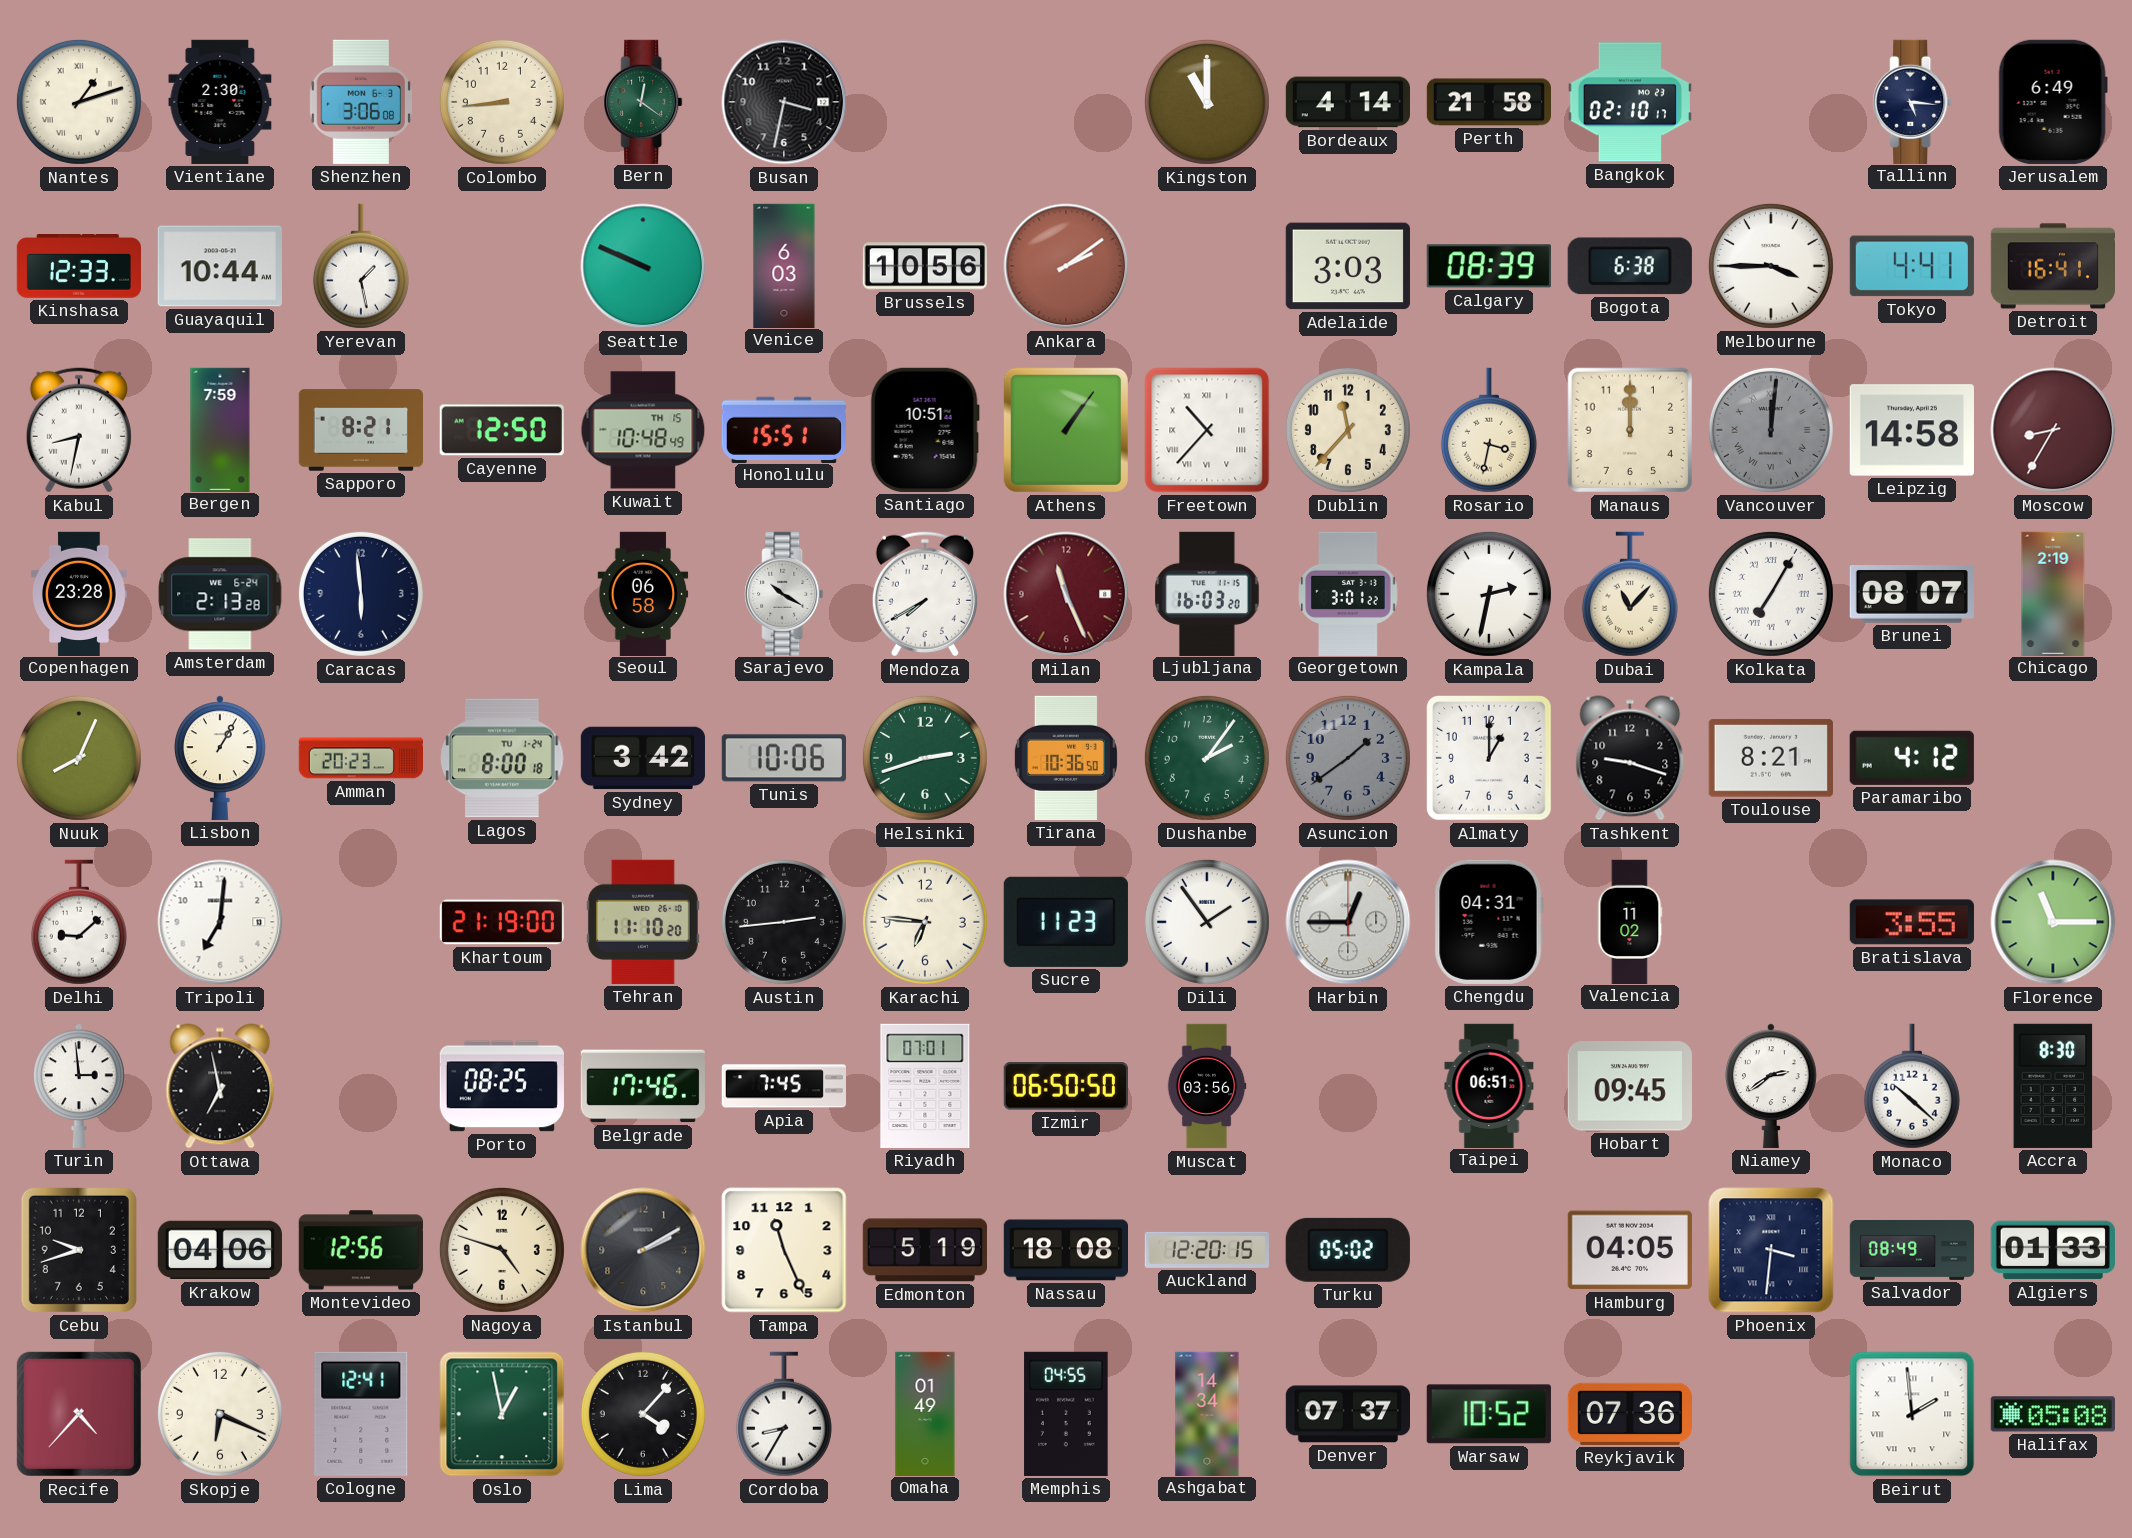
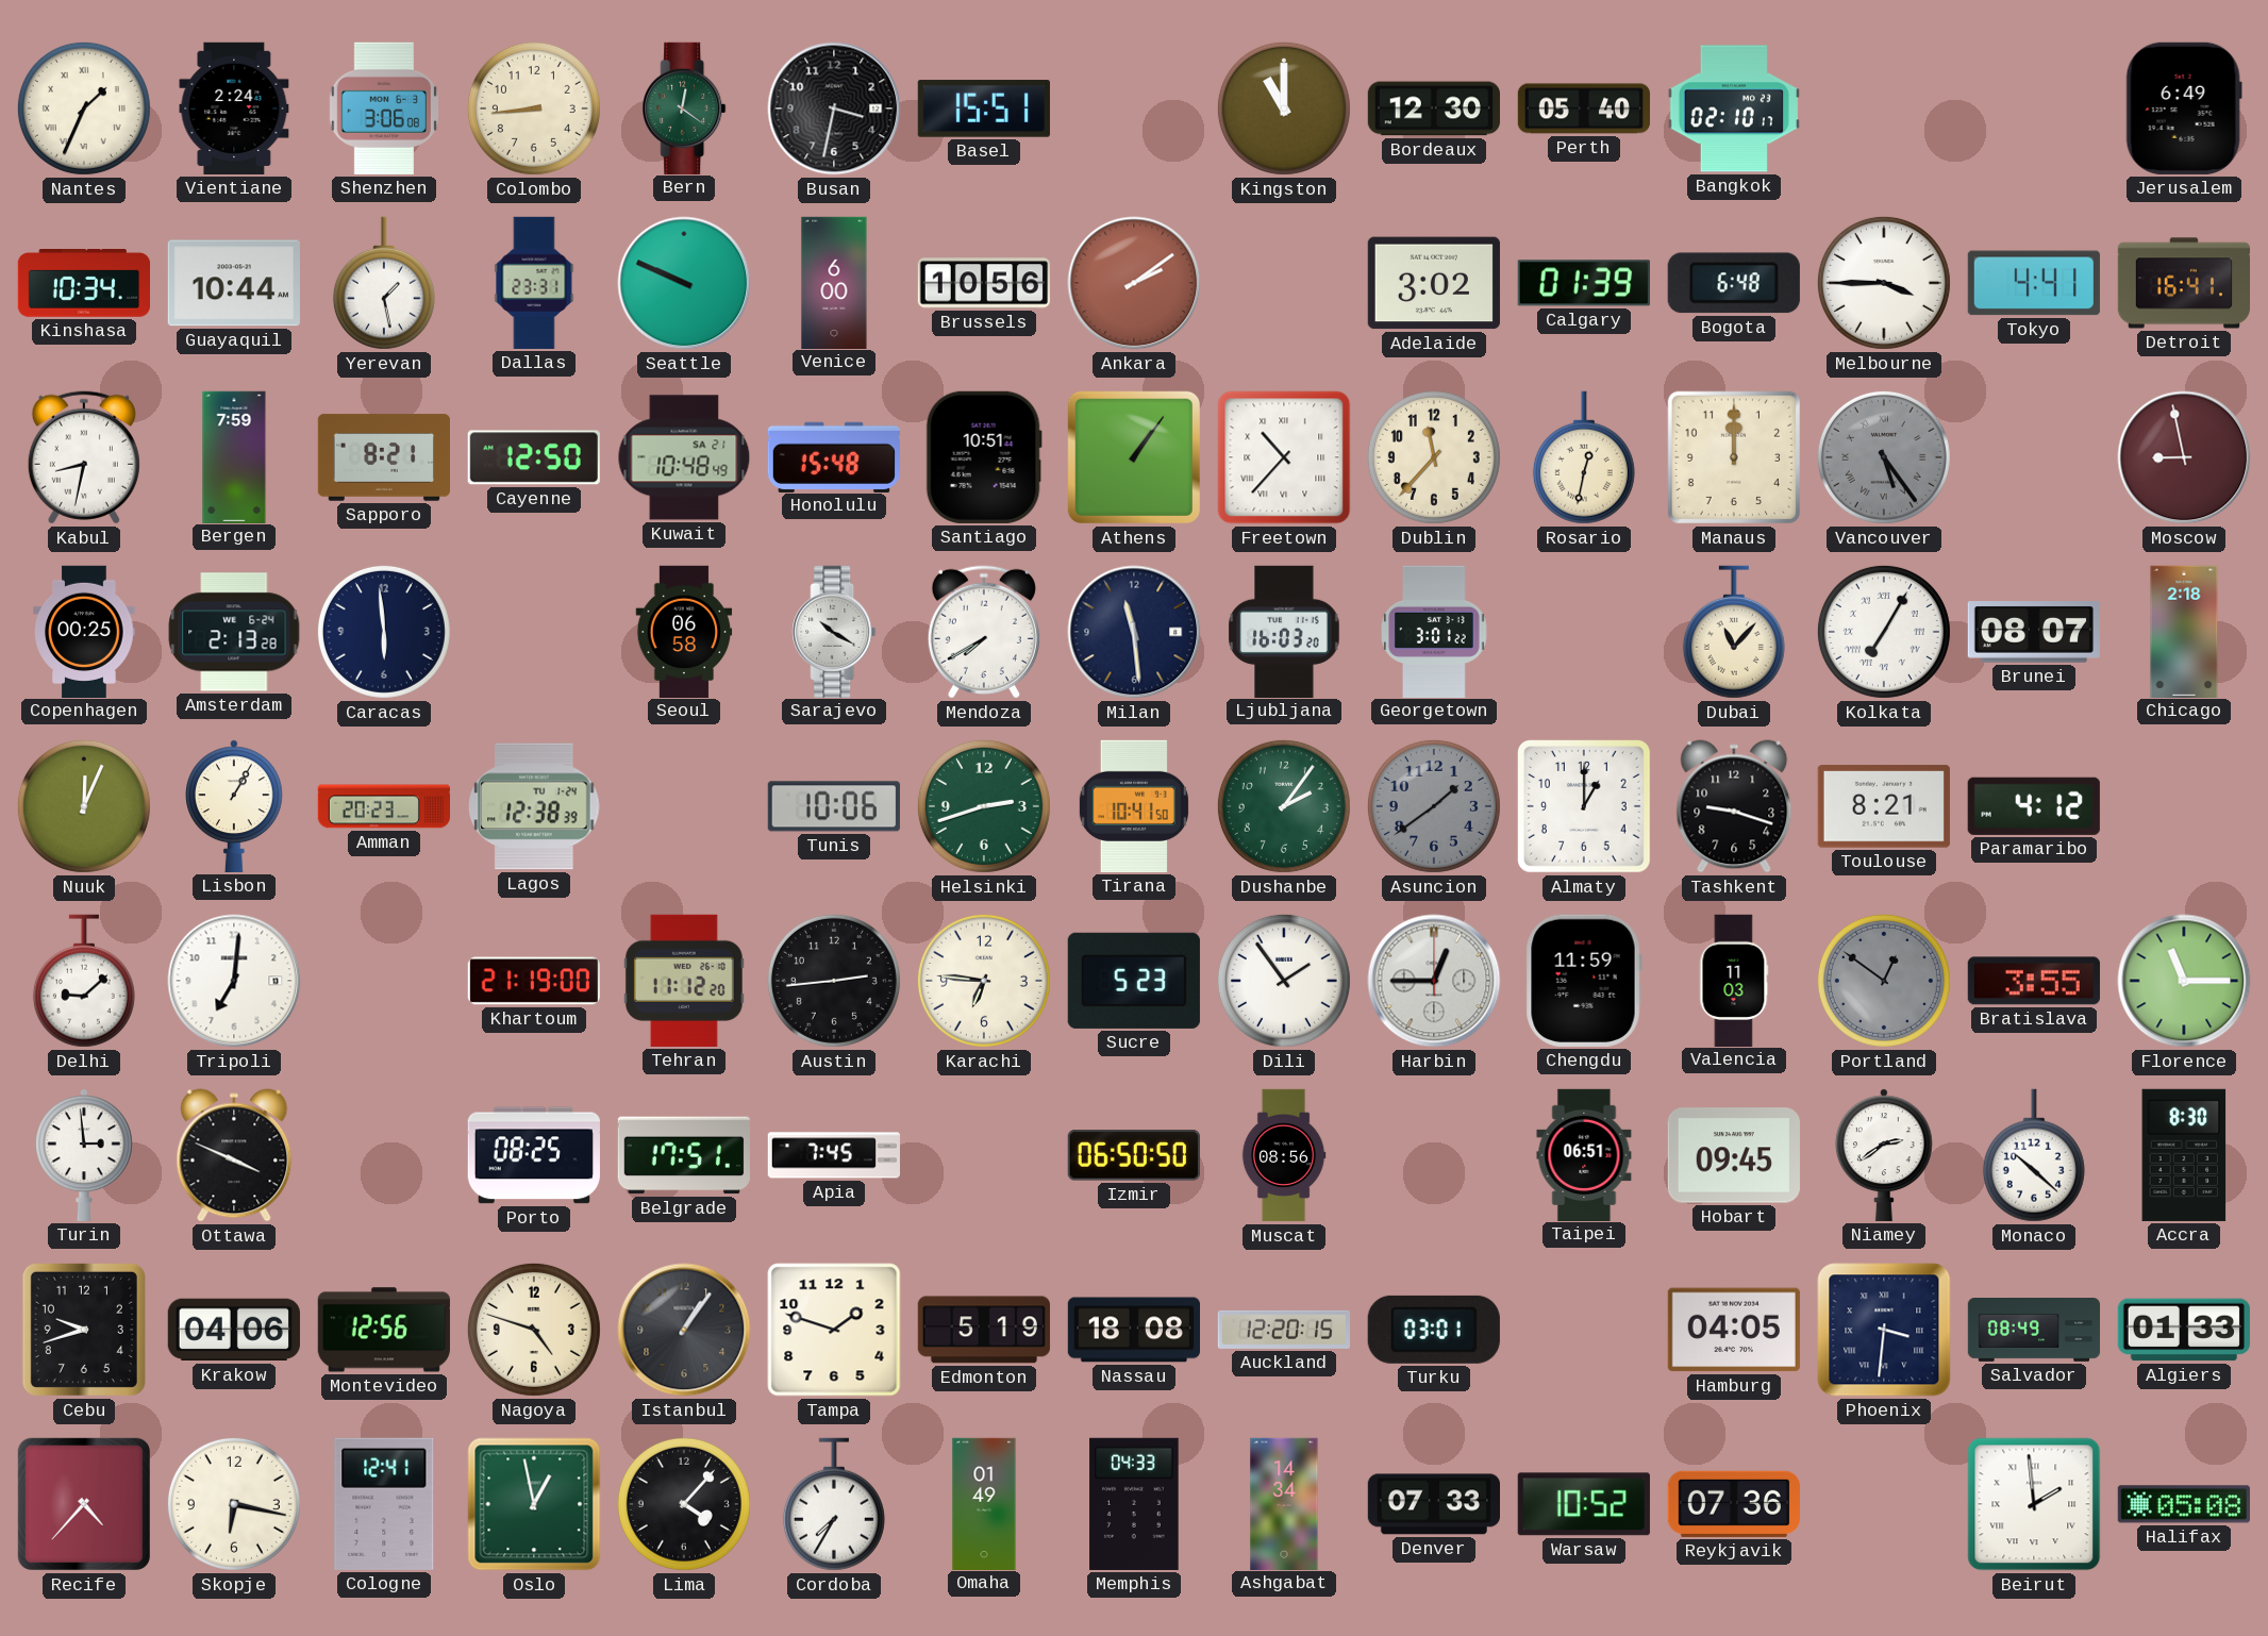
Nantes: 1:12 -> 1:34 (84, 108)
Vientiane: 2:30 -> 2:24 (234, 108)
Basel: none -> 15:51 (984, 108)
Bordeaux: 4:14 -> 12:30 (1433, 108)
Perth: 21:58 -> 05:40 (1583, 108)
Tallinn: 5:16 -> none (1912, 101)
Kinshasa: 12:33 -> 10:34 (83, 284)
Dallas: none -> 23:31 (534, 283)
Venice: 6:03 -> 6:00 (834, 282)
Adelaide: 3:03 -> 3:02 (1434, 283)
Calgary: 08:39 -> 01:39 (1584, 283)
Bogota: 6:38 -> 6:48 (1734, 283)
Kuwait date: TH 15 -> SA 21 (684, 457)
Honolulu: 15:51 -> 15:48 (834, 456)
Rosario: 3:32 -> 12:32 (1584, 457)
Vancouver: 12:01 -> 5:24 (1884, 457)
Leipzig: 14:58 -> none (1912, 430)
Moscow: 8:35 -> 8:58 (2184, 457)
Copenhagen: 23:28 -> 00:25 (84, 631)
Milan: 11:26 -> 11:29 (1134, 632)
Milan dial: burgundy -> navy (1134, 632)
Kampala: 2:32 -> none (1489, 594)
Chicago: 2:19 -> 2:18 (2184, 631)
Nuuk: 8:04 -> 12:04 (84, 806)
Lagos: 8:00 -> 12:38 (534, 806)
Sydney: 3:42 -> none (642, 758)
Tirana: 10:36 -> 10:41 (1134, 806)
Tehran: 11:10 -> 11:12 (684, 981)
Sucre: 11:23 -> 5:23 (1134, 981)
Chengdu: 04:31 -> 11:59 (1584, 981)
Valencia: 11:02 -> 11:03 (1734, 980)
Portland: none -> 12:51 (1884, 981)
Ottawa: 6:58 -> 3:49 (234, 1155)
Belgrade: 17:46 -> 17:51 (684, 1155)
Riyadh: 07:01 -> none (925, 1086)
Muscat: 03:56 -> 08:56 (1284, 1155)
Istanbul: 2:10 -> 1:06 (684, 1330)
Tampa: 11:26 -> 1:48 (834, 1330)
Turku: 05:02 -> 03:01 (1434, 1330)
Skopje: 6:19 -> 6:17 (234, 1504)
Cordoba: 8:35 -> 7:35 (834, 1504)
Memphis: 04:55 -> 04:33 (1134, 1504)
Denver: 07:37 -> 07:33 (1433, 1504)
